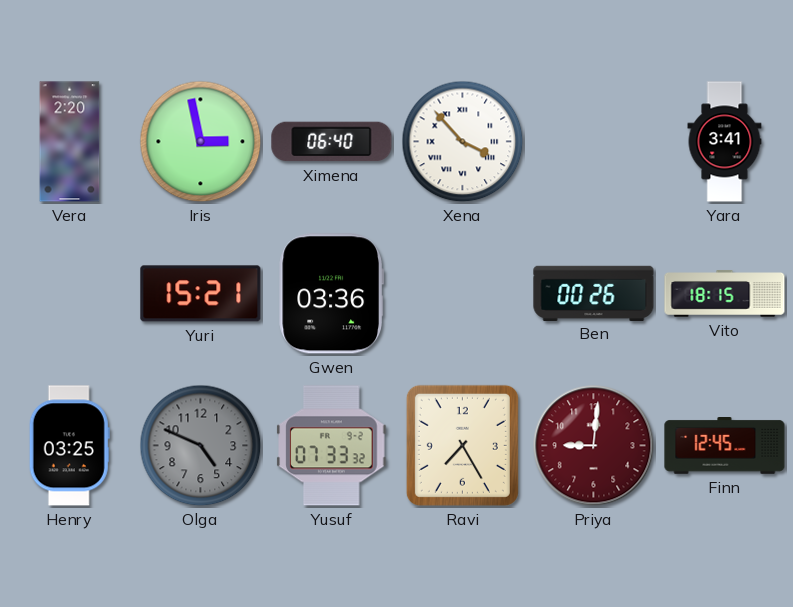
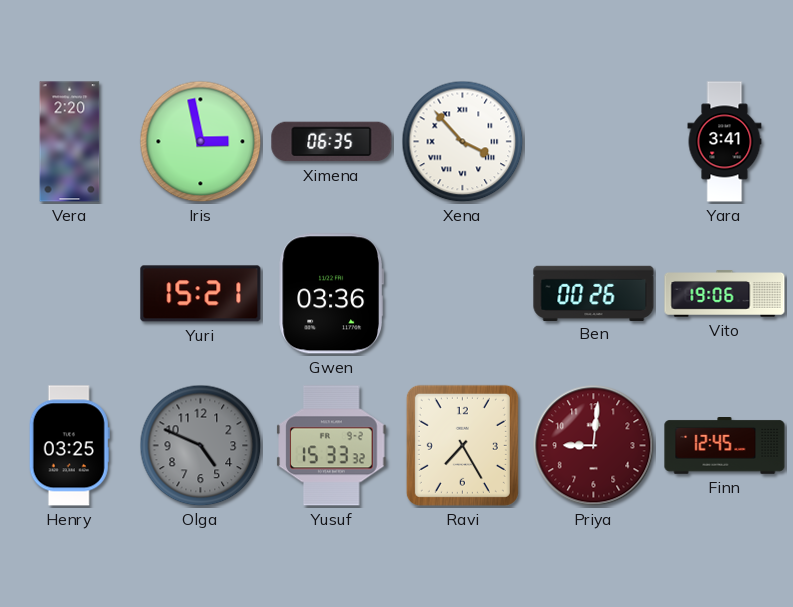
Ximena: 06:40 -> 06:35 (332, 142)
Vito: 18:15 -> 19:06 (725, 294)
Yusuf: 07:33 -> 15:33 (332, 446)
